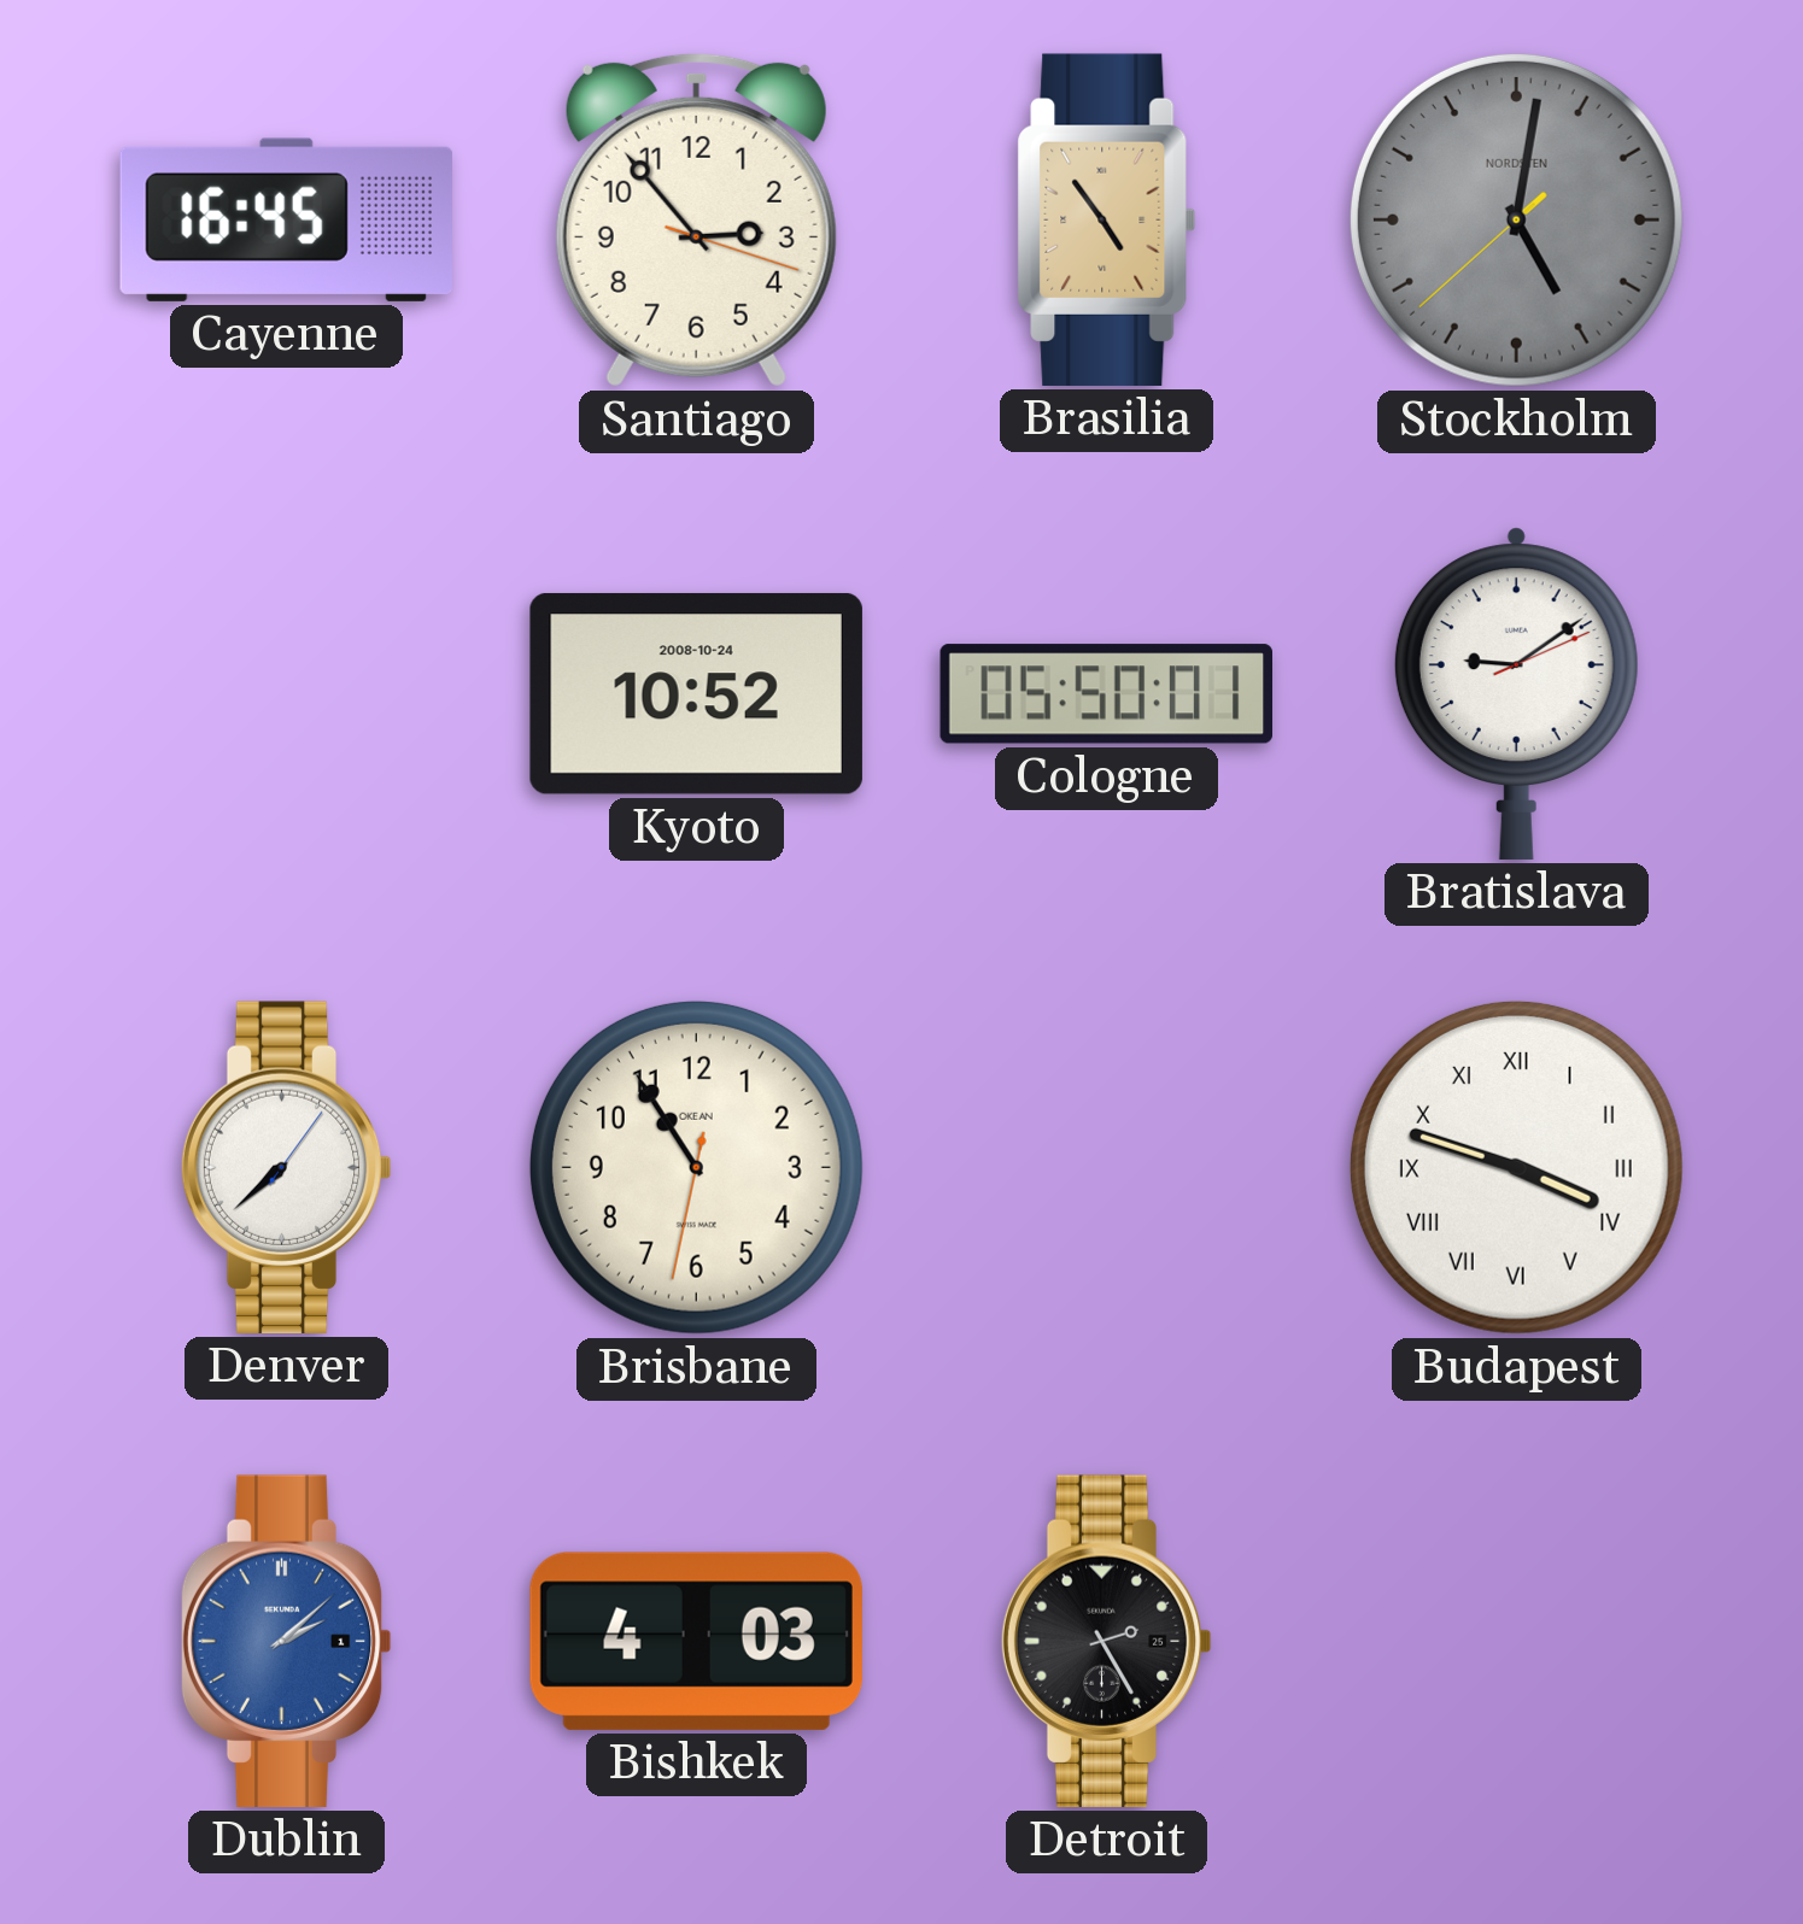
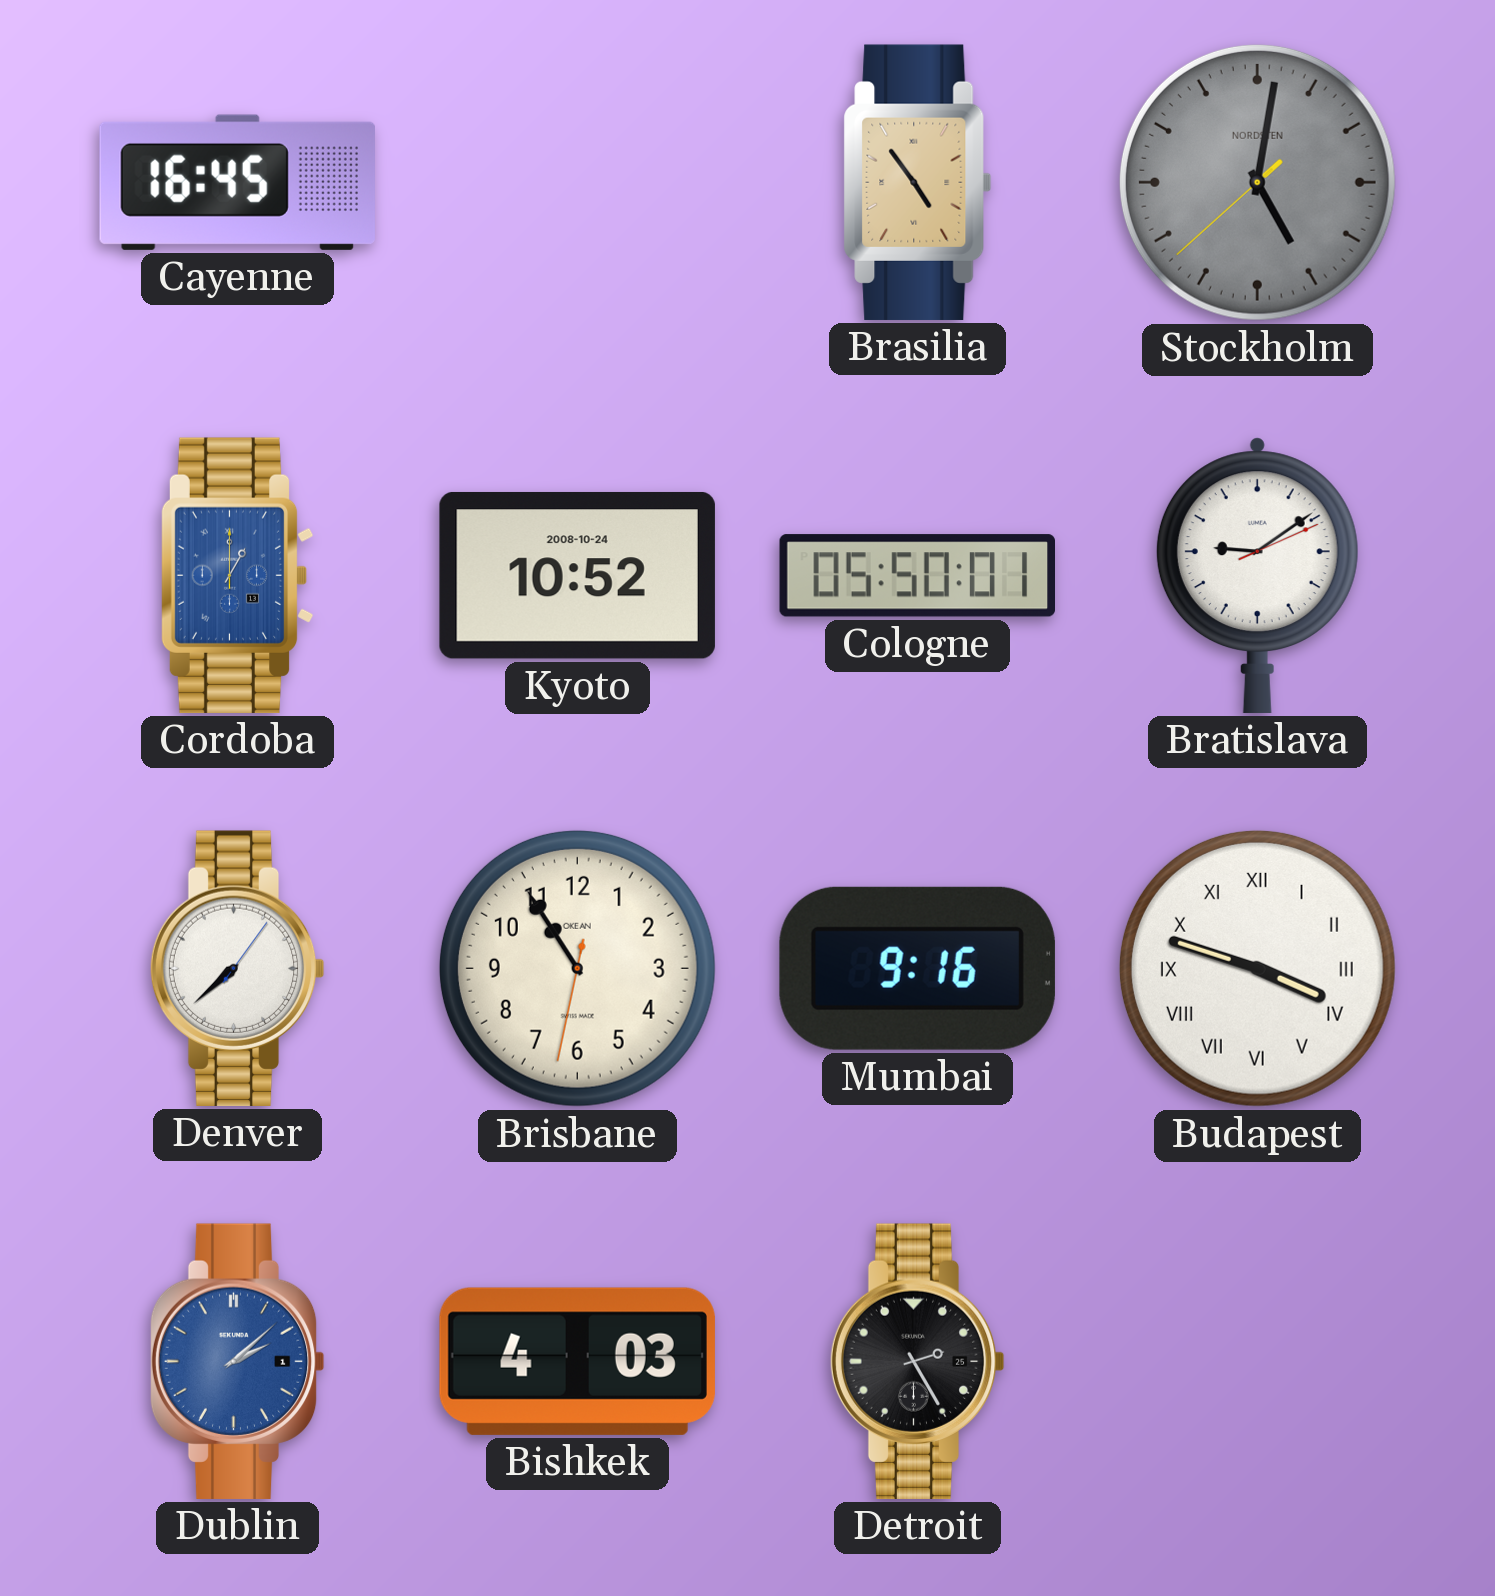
Santiago: 2:53 -> none (696, 219)
Cordoba: none -> 1:00 (237, 575)
Mumbai: none -> 9:16 (917, 968)
